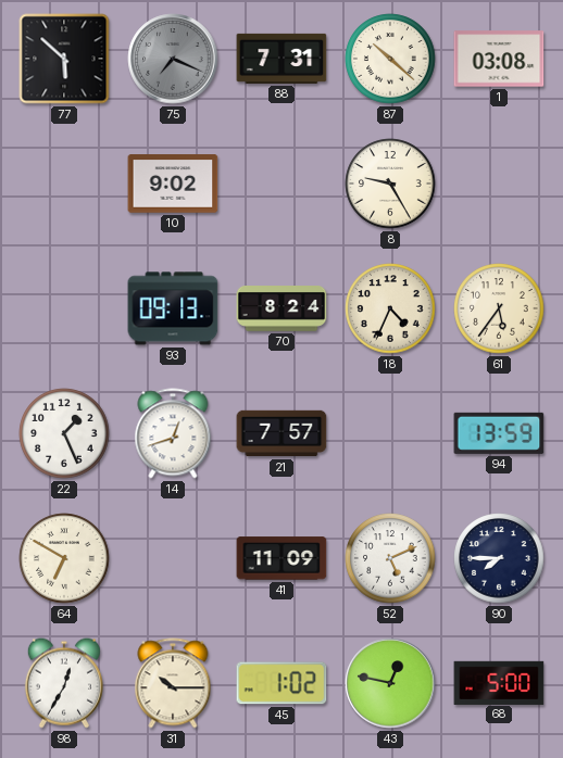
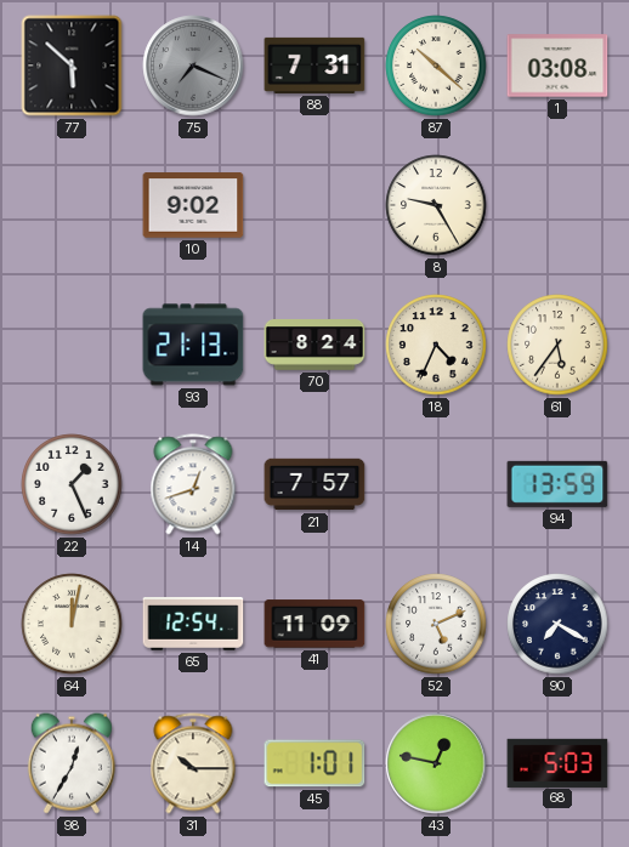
93: 09:13 -> 21:13 (193, 345)
64: 6:50 -> 12:02 (72, 624)
65: none -> 12:54 (193, 624)
90: 7:45 -> 7:20 (557, 624)
45: 1:02 -> 1:01 (314, 763)
68: 5:00 -> 5:03 (557, 762)
